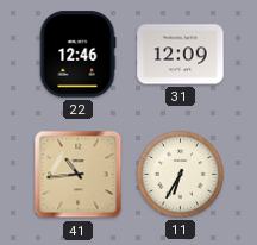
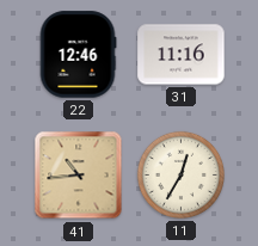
31: 12:09 -> 11:16 (182, 55)
11: 6:35 -> 12:35 (180, 174)
